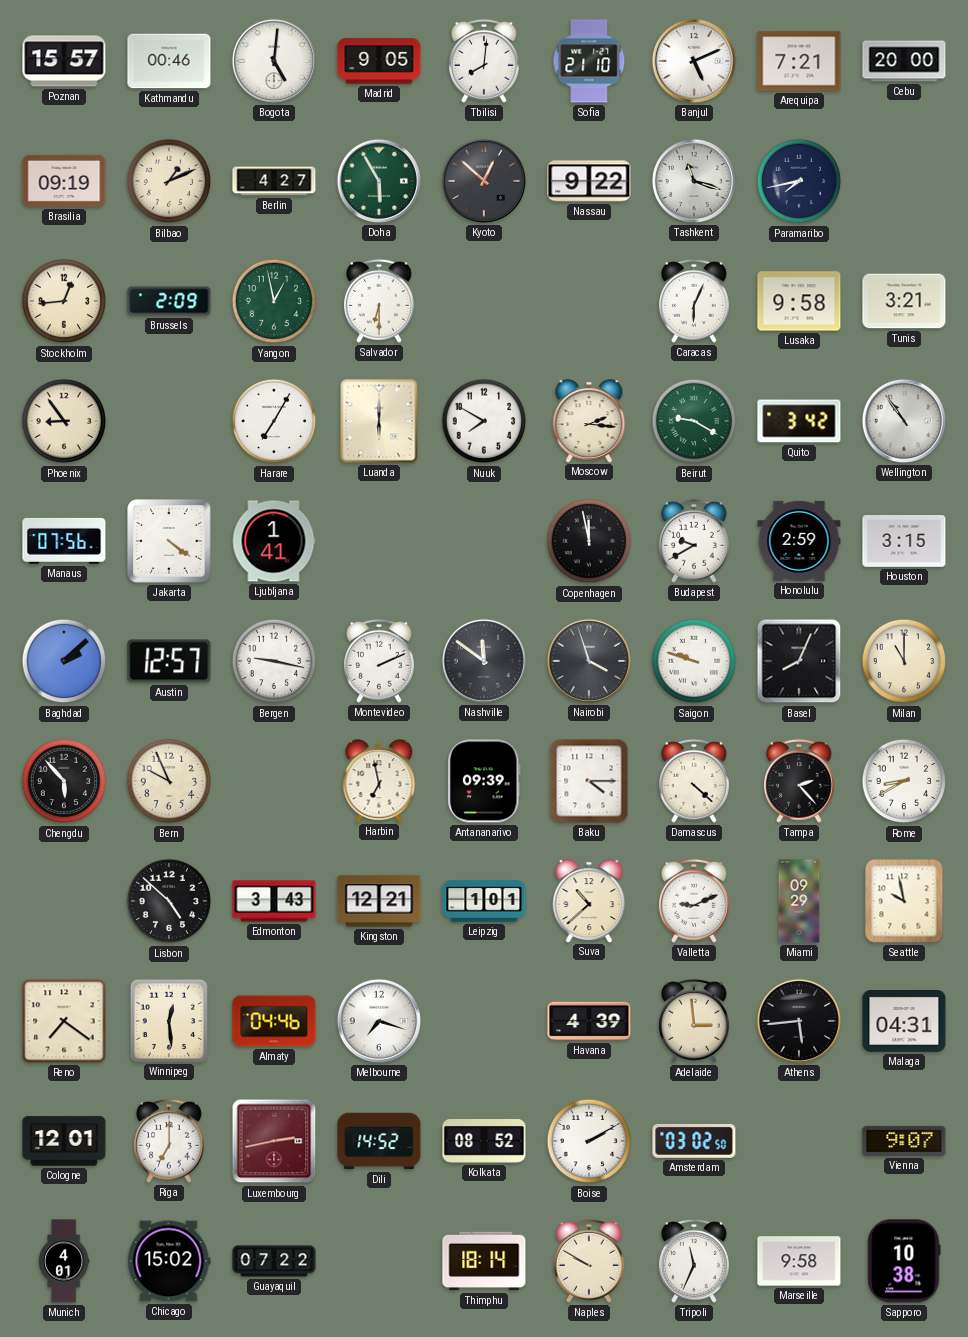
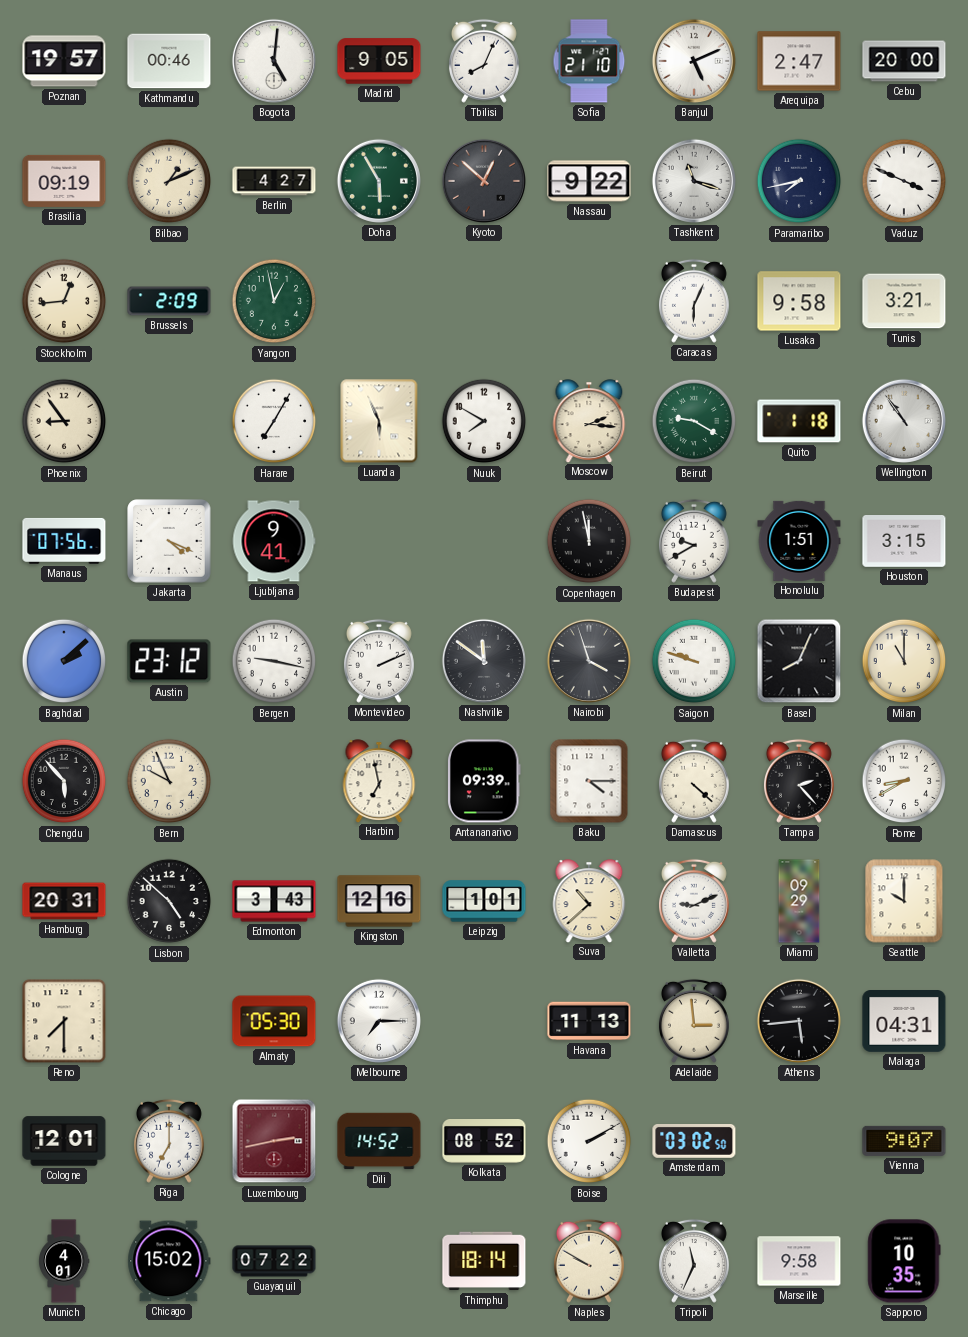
Poznan: 15:57 -> 19:57 (64, 61)
Tbilisi: 8:01 -> 8:04 (484, 61)
Arequipa: 7:21 -> 2:47 (799, 61)
Vaduz: none -> 3:49 (904, 181)
Salvador: 6:30 -> none (379, 301)
Luanda: 6:00 -> 5:56 (379, 421)
Quito: 3:42 -> 1:18 (799, 421)
Jakarta: 4:21 -> 4:19 (169, 541)
Ljubljana: 1:41 -> 9:41 (274, 541)
Honolulu: 2:59 -> 1:51 (799, 541)
Austin: 12:57 -> 23:12 (169, 661)
Hamburg: none -> 20:31 (64, 901)
Kingston: 12:21 -> 12:16 (379, 901)
Seattle: 9:58 -> 10:00 (904, 901)
Reno: 7:21 -> 7:30 (64, 1021)
Winnipeg: 12:29 -> none (168, 1020)
Almaty: 04:46 -> 05:30 (274, 1021)
Melbourne: 7:18 -> 7:15 (379, 1021)
Havana: 4:39 -> 11:13 (589, 1021)
Sapporo: 10:38 -> 10:35 (904, 1261)
